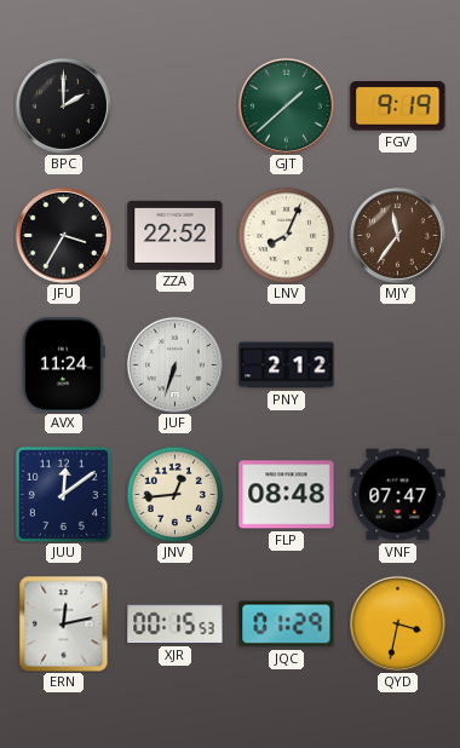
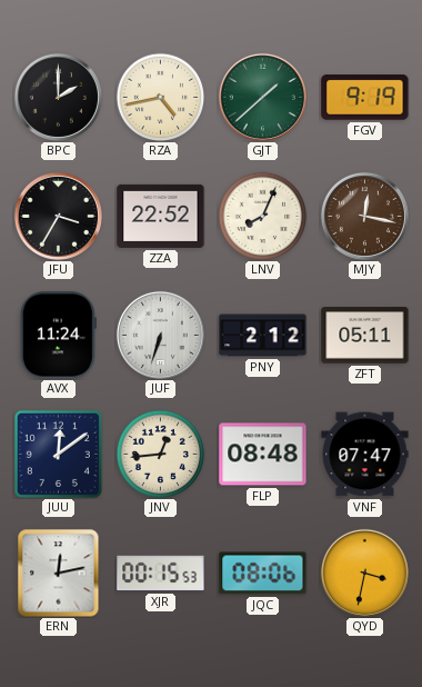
RZA: none -> 4:43 (160, 97)
MJY: 11:36 -> 12:17 (364, 216)
ZFT: none -> 05:11 (365, 336)
JQC: 01:29 -> 08:06 (263, 574)
